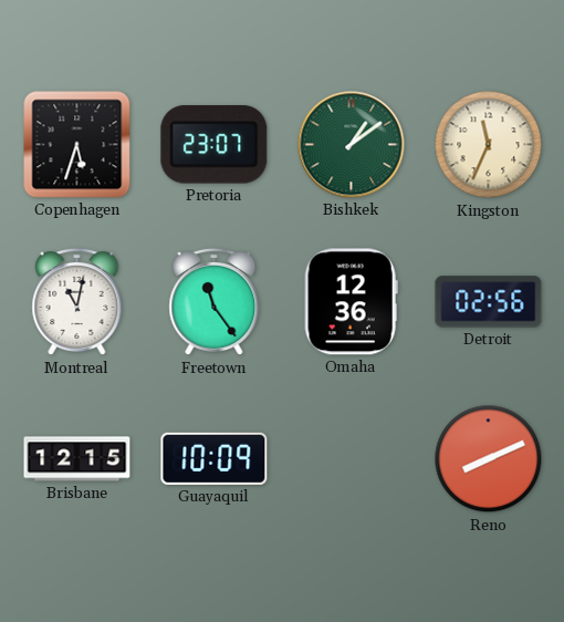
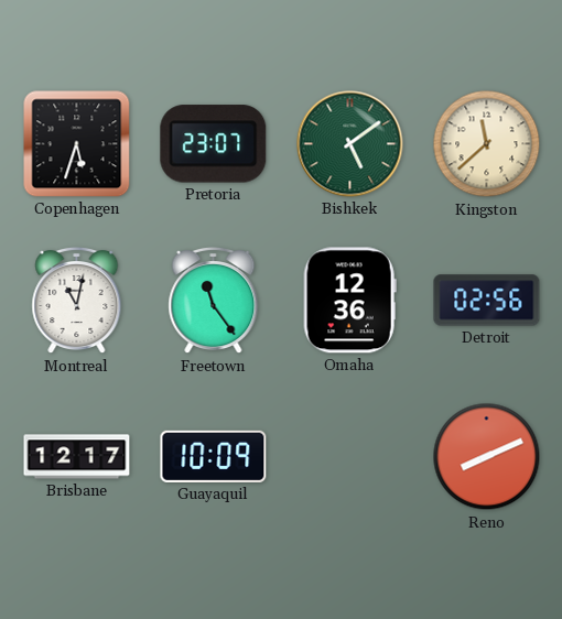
Bishkek: 1:09 -> 5:09 (350, 144)
Kingston: 11:34 -> 11:38 (487, 144)
Brisbane: 12:15 -> 12:17 (77, 457)
